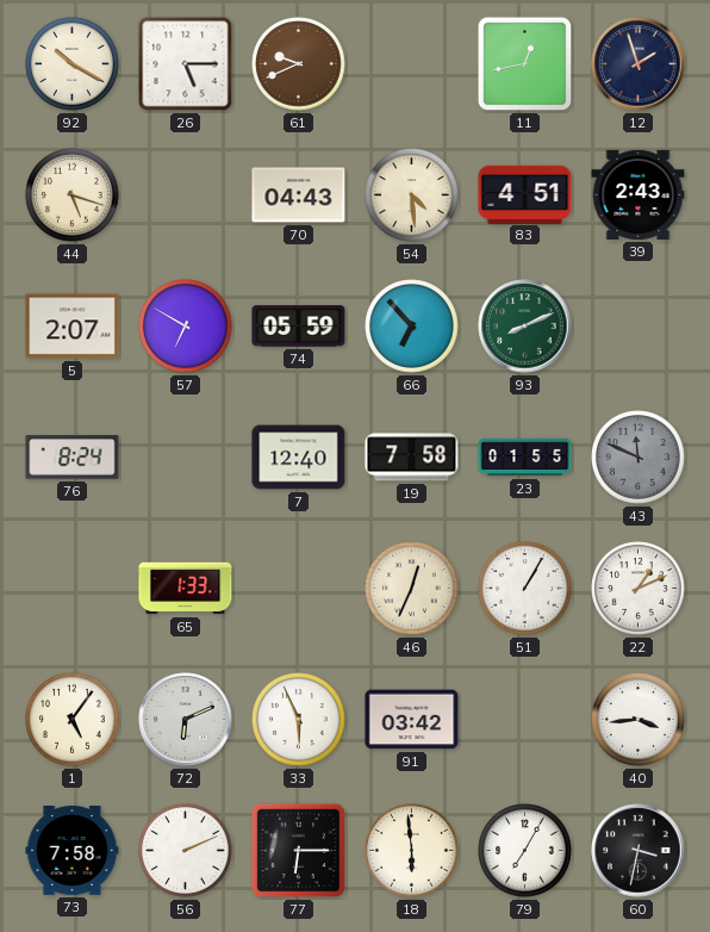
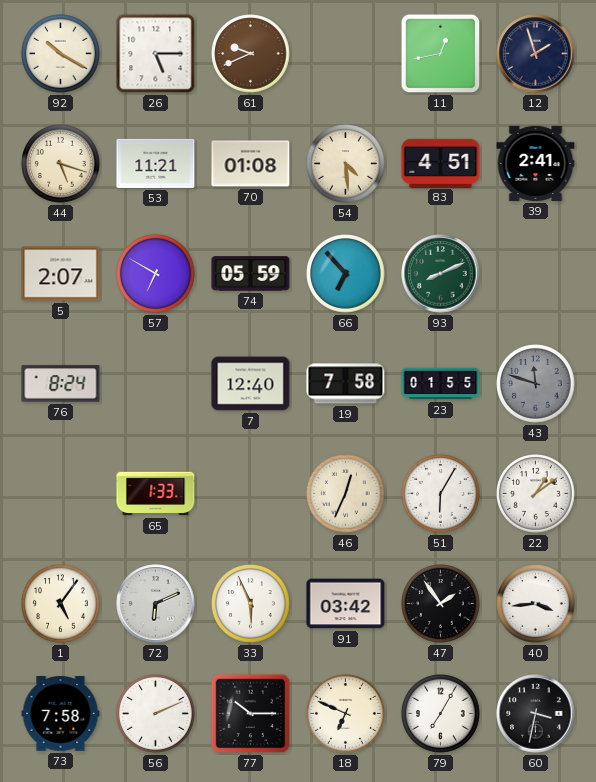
53: none -> 11:21 (156, 163)
70: 04:43 -> 01:08 (251, 164)
39: 2:43 -> 2:41 (536, 163)
43: 11:49 -> 11:48 (536, 384)
51: 1:05 -> 6:05 (441, 494)
22: 1:11 -> 1:09 (536, 494)
47: none -> 1:54 (441, 604)
77: 6:15 -> 10:15 (251, 714)
18: 5:59 -> 6:49 (346, 714)
